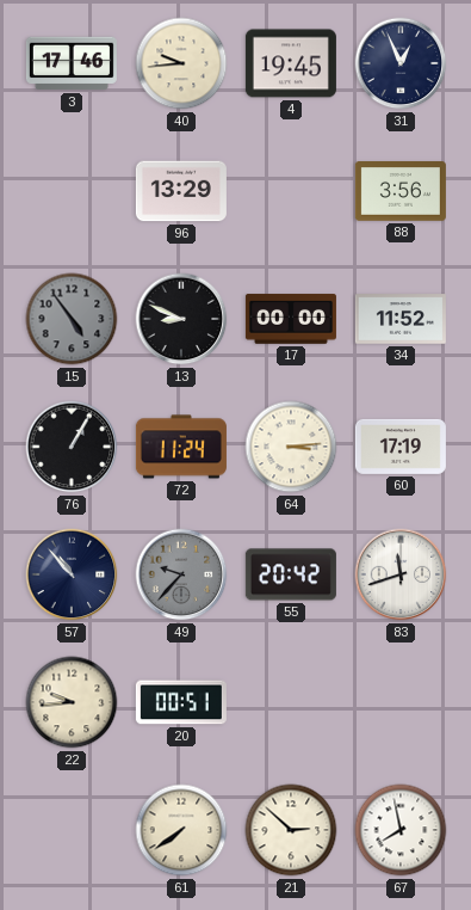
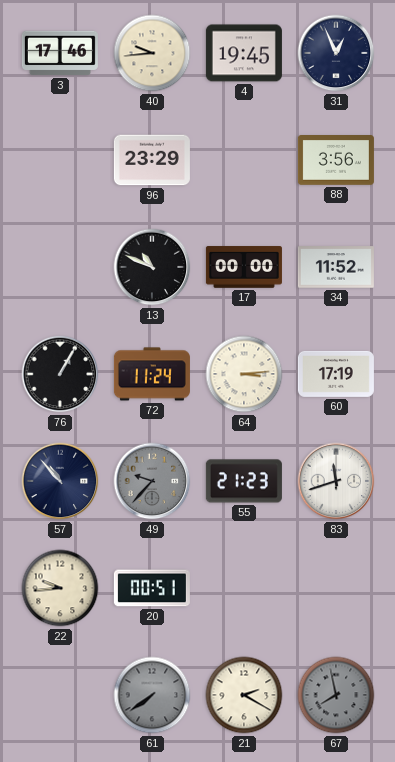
96: 13:29 -> 23:29 (152, 160)
15: 4:54 -> none (72, 319)
13: 8:49 -> 10:49 (152, 267)
55: 20:42 -> 21:23 (244, 481)
61 dial: cream -> grey (152, 695)
21: 2:52 -> 2:20 (244, 695)
67 dial: white -> grey (336, 695)
